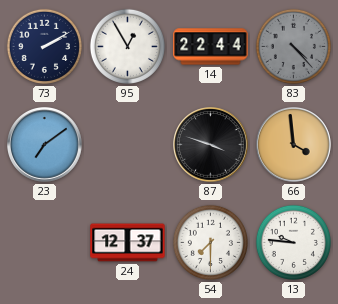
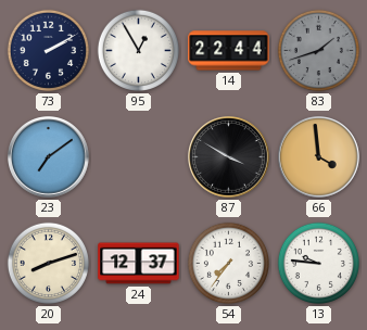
83: 4:23 -> 1:42 (318, 50)
87: 3:48 -> 3:50 (229, 157)
20: none -> 8:12 (48, 263)
54: 7:30 -> 7:36 (228, 263)
